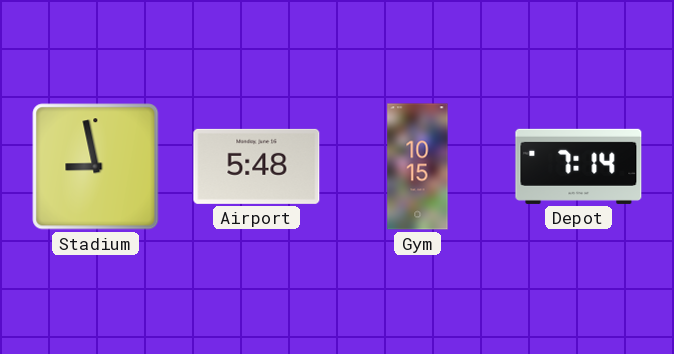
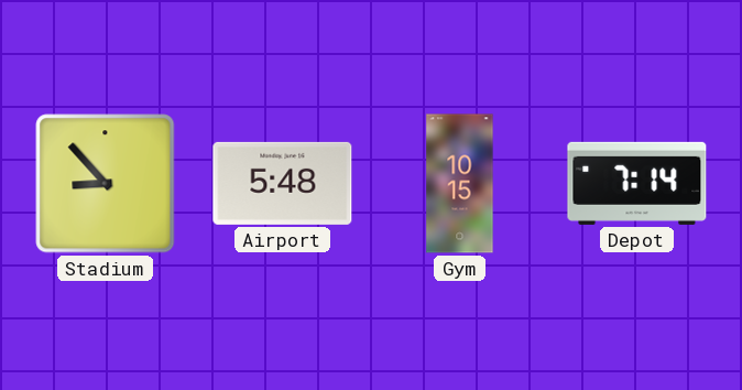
Stadium: 8:58 -> 8:53 (106, 184)
